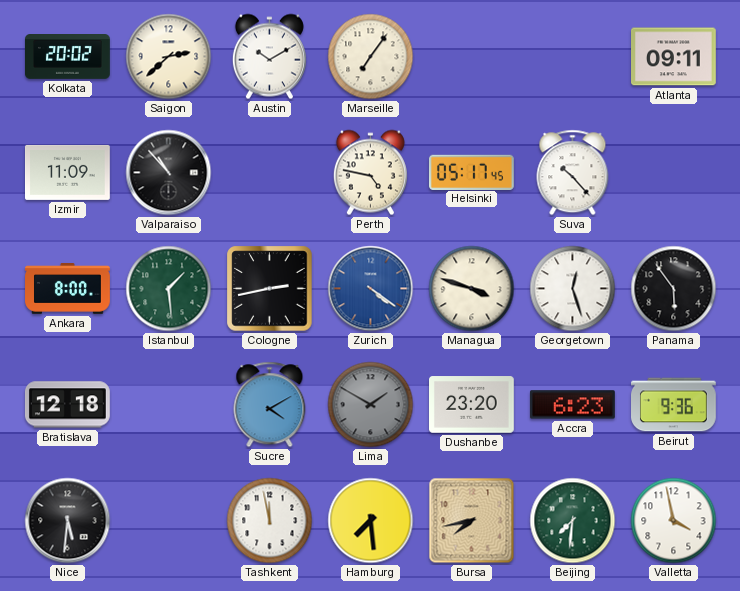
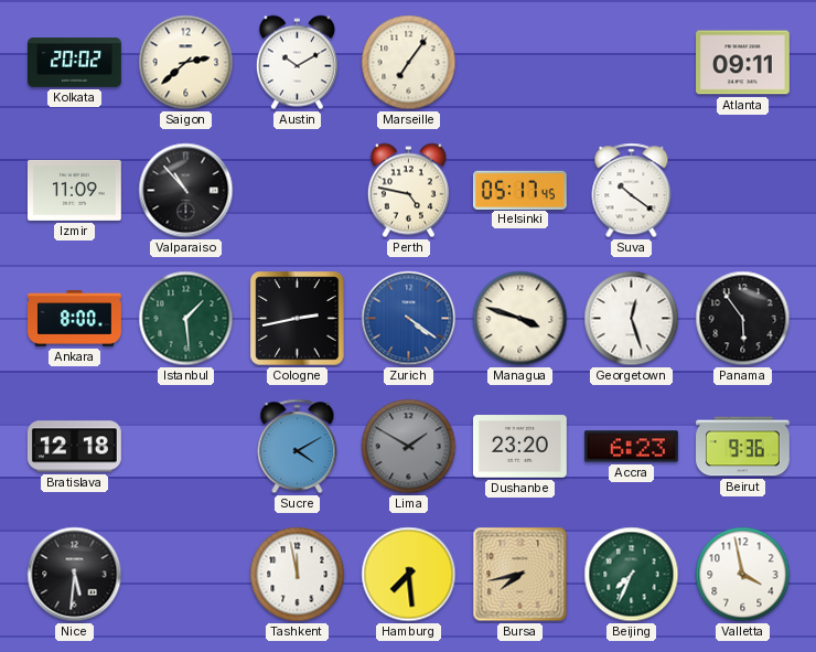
Suva: 10:23 -> 10:21 (632, 191)
Beijing: 7:31 -> 7:34 (632, 575)
